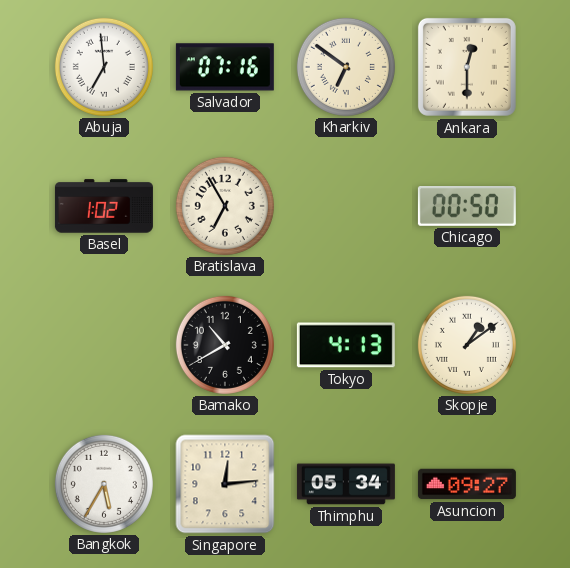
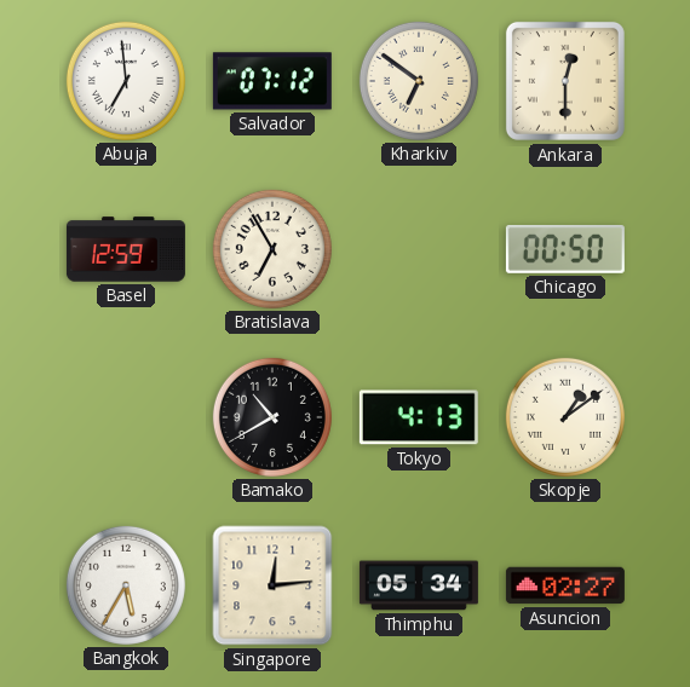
Salvador: 07:16 -> 07:12 (272, 81)
Basel: 1:02 -> 12:59 (126, 249)
Asuncion: 09:27 -> 02:27 (565, 585)
